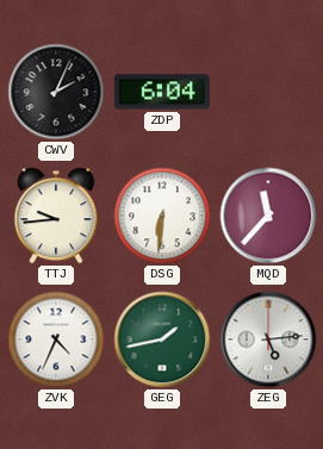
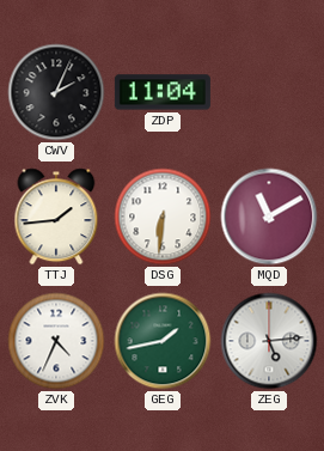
ZDP: 6:04 -> 11:04 (163, 92)
TTJ: 9:44 -> 1:44 (56, 217)
MQD: 11:37 -> 11:10 (269, 217)
